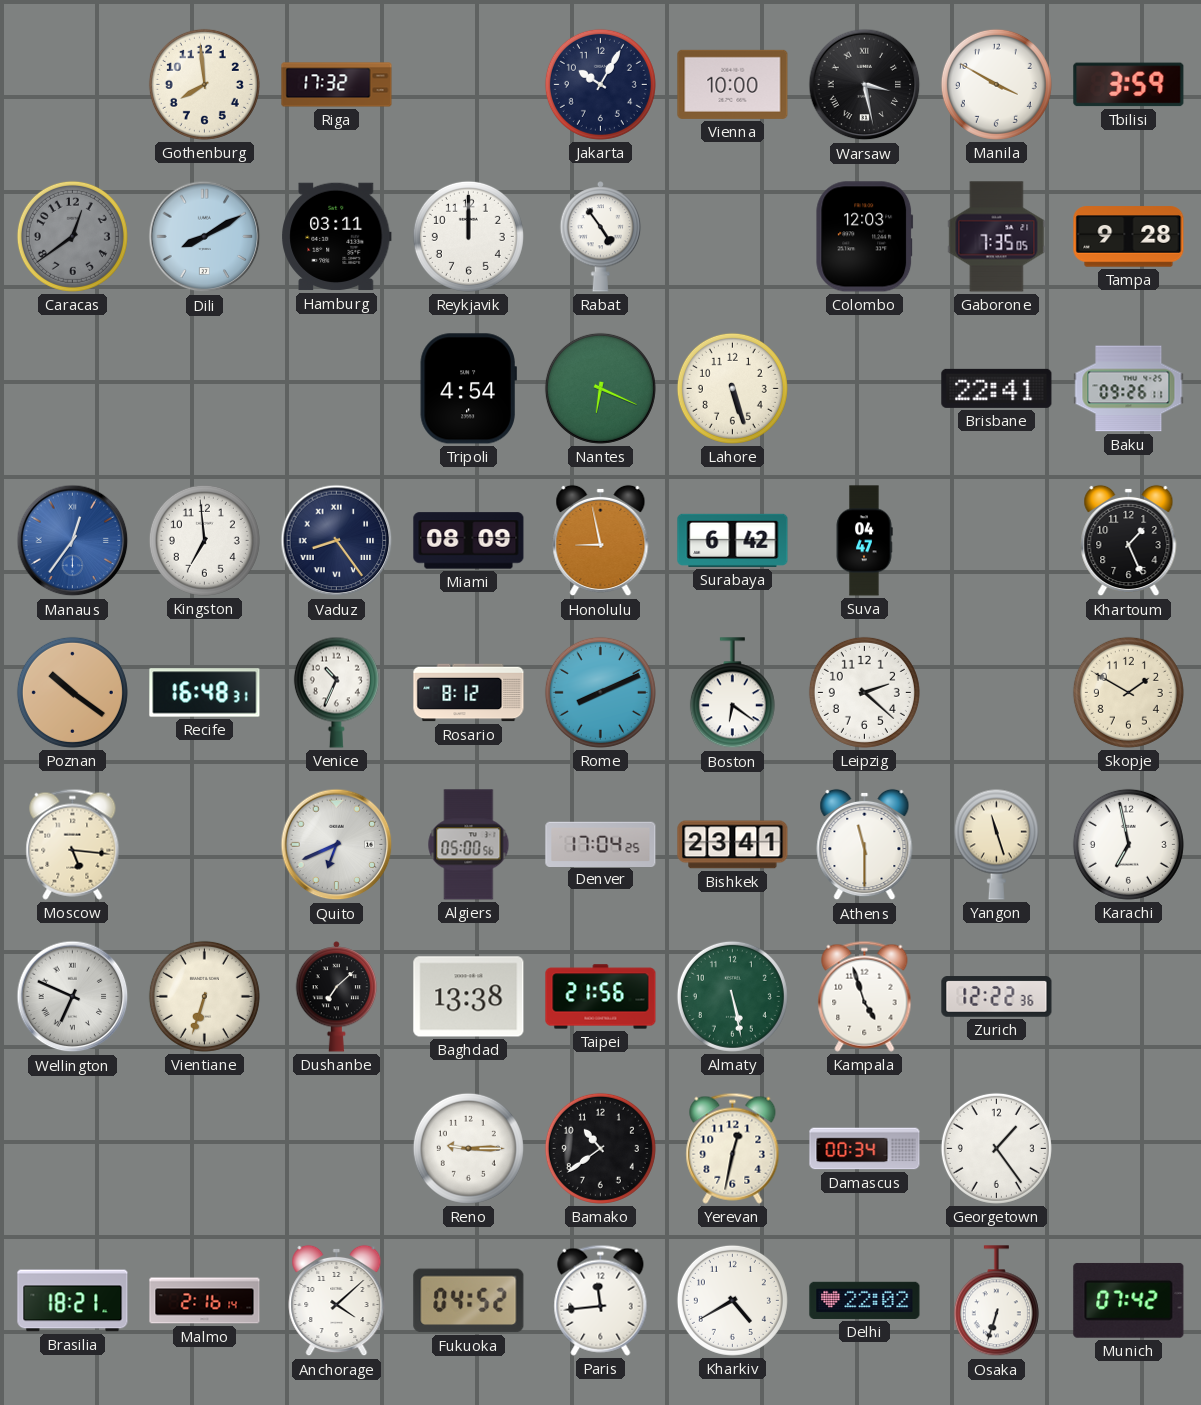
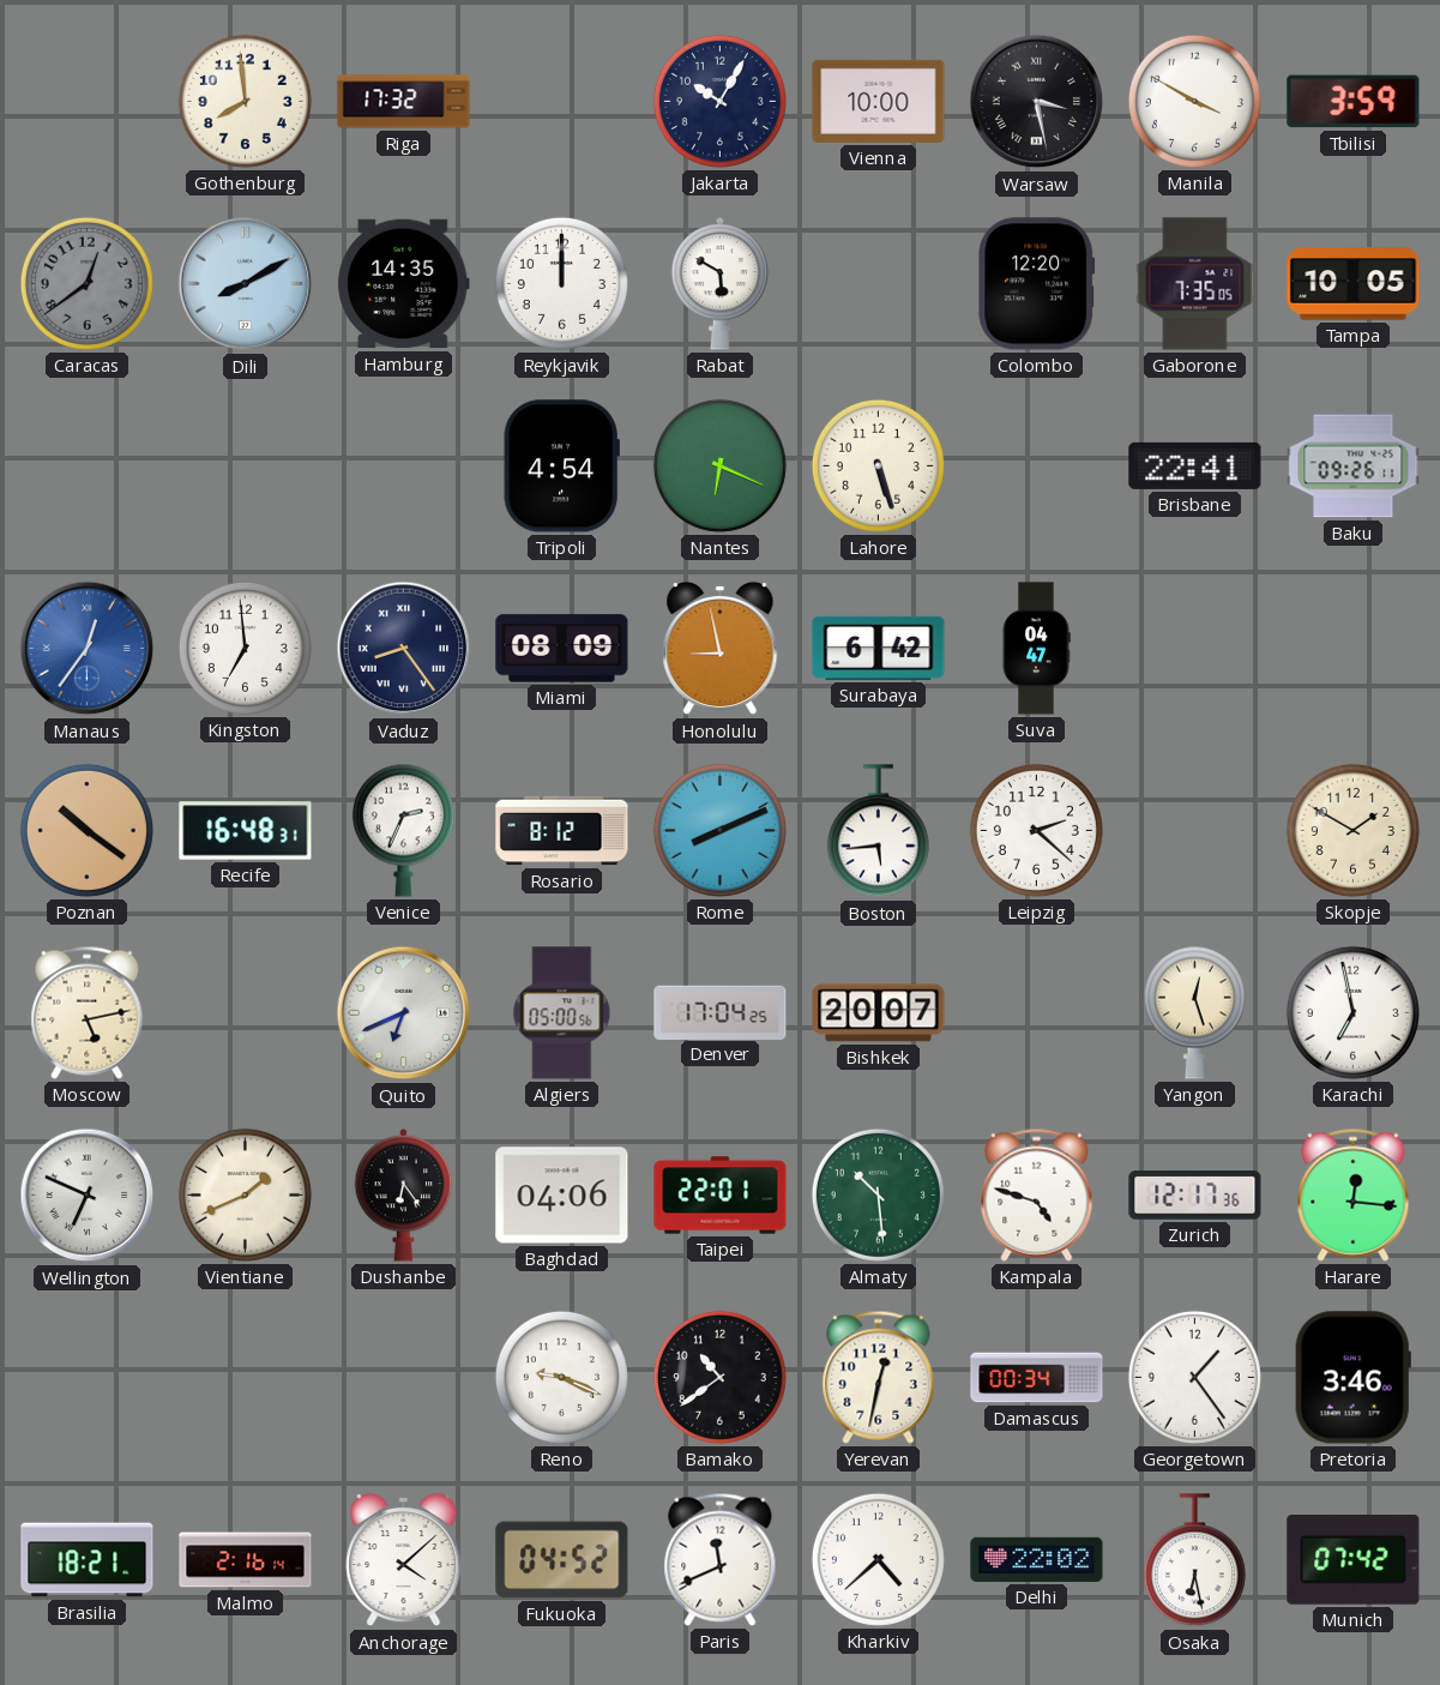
Hamburg: 03:11 -> 14:35 (404, 284)
Rabat: 4:54 -> 5:50 (721, 284)
Colombo: 12:03 -> 12:20 (1037, 284)
Tampa: 9:28 -> 10:05 (1354, 284)
Khartoum: 1:26 -> none (1129, 541)
Venice: 10:34 -> 2:34 (403, 830)
Boston: 6:21 -> 5:44 (878, 831)
Moscow: 5:16 -> 5:13 (88, 1012)
Bishkek: 23:41 -> 20:07 (879, 1013)
Athens: 11:30 -> none (865, 845)
Yangon: 11:27 -> 12:27 (1194, 1012)
Vientiane: 6:33 -> 1:41 (245, 1194)
Dushanbe: 7:08 -> 6:24 (404, 1196)
Baghdad: 13:38 -> 04:06 (562, 1196)
Taipei: 21:56 -> 22:01 (721, 1196)
Almaty: 5:28 -> 10:29 (878, 1194)
Kampala: 4:57 -> 4:48 (1037, 1194)
Zurich: 12:22 -> 12:17 (1195, 1196)
Harare: none -> 12:16 (1354, 1194)
Reno: 9:15 -> 9:19 (561, 1377)
Pretoria: none -> 3:46 (1352, 1378)
Paris: 11:44 -> 11:41 (721, 1559)
Kharkiv: 4:40 -> 4:38 (878, 1559)
Osaka: 6:33 -> 6:28 (1194, 1560)
